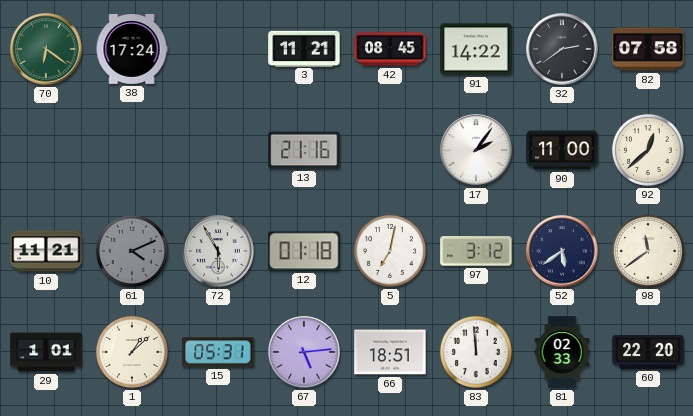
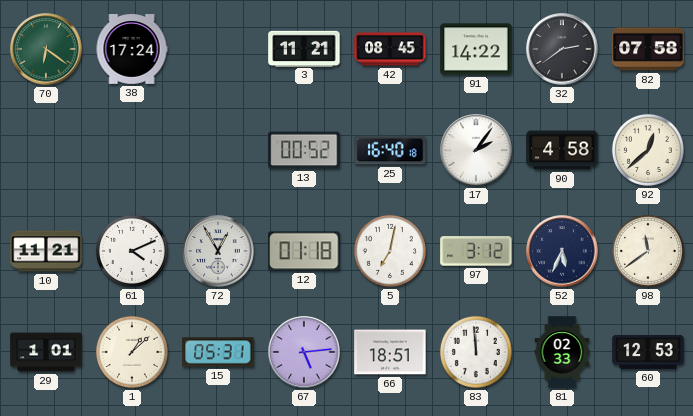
13: 21:16 -> 00:52 (304, 150)
25: none -> 16:40 (390, 150)
90: 11:00 -> 4:58 (562, 150)
61 dial: grey -> white (132, 251)
72: 5:55 -> 12:55 (218, 251)
52: 5:39 -> 5:34 (562, 251)
60: 22:20 -> 12:53 (648, 352)
